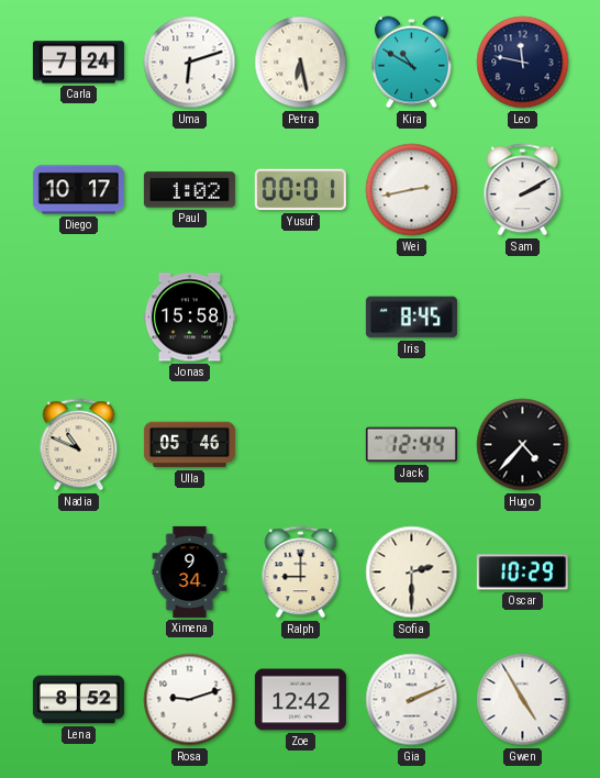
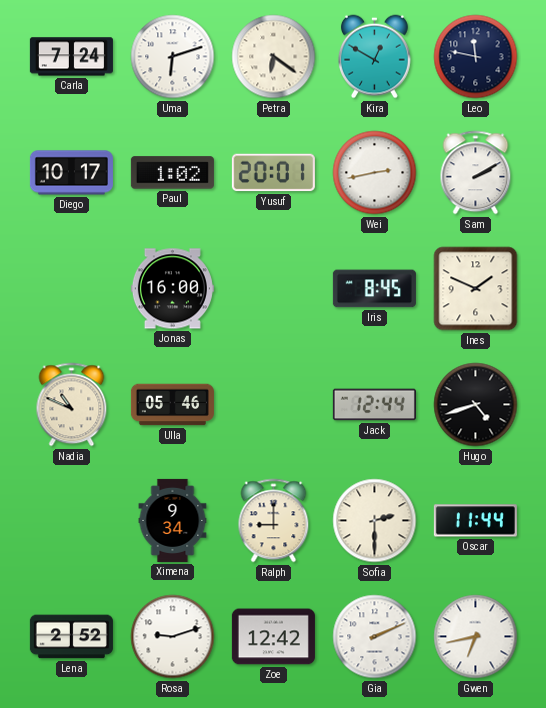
Petra: 6:28 -> 6:21 (274, 57)
Kira: 10:50 -> 12:50 (374, 57)
Yusuf: 00:01 -> 20:01 (273, 173)
Jonas: 15:58 -> 16:00 (172, 289)
Ines: none -> 1:49 (476, 289)
Hugo: 4:37 -> 4:42 (476, 405)
Oscar: 10:29 -> 11:44 (475, 521)
Lena: 8:52 -> 2:52 (71, 637)
Gwen: 4:55 -> 6:43 (476, 637)
